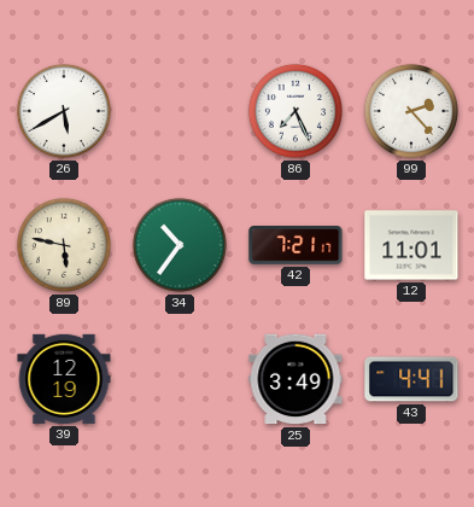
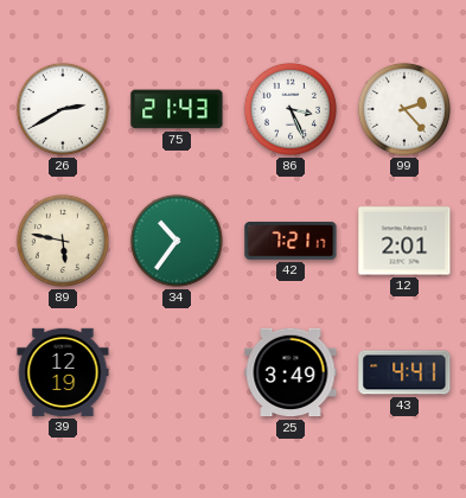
26: 5:40 -> 2:40 (63, 109)
75: none -> 21:43 (177, 109)
86: 7:26 -> 3:26 (291, 109)
12: 11:01 -> 2:01 (404, 241)
